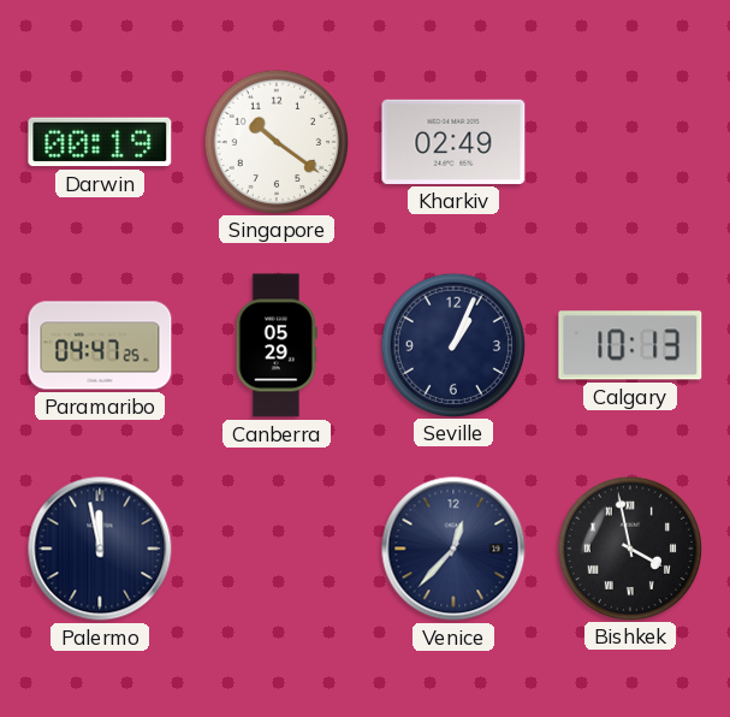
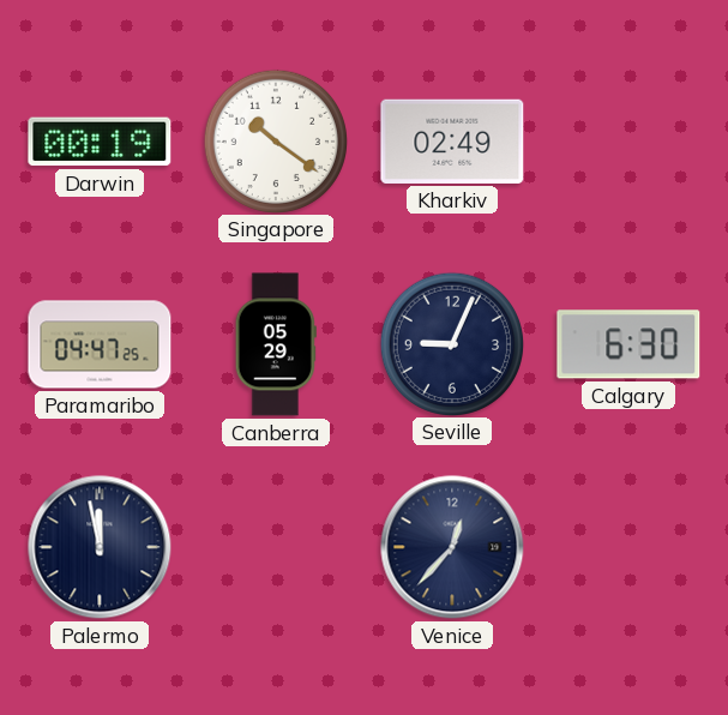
Seville: 1:04 -> 9:04 (451, 343)
Calgary: 10:13 -> 6:30 (628, 344)
Bishkek: 3:58 -> none (629, 547)
